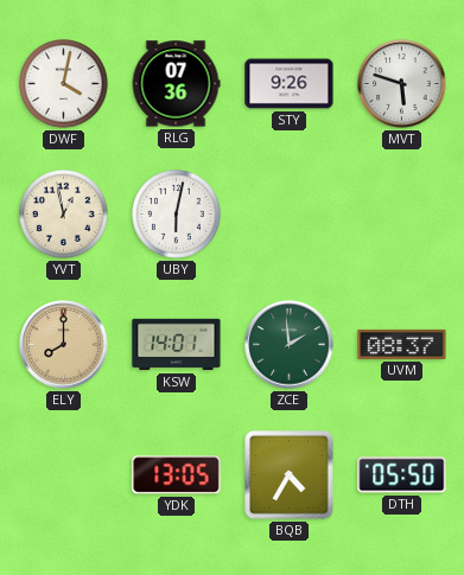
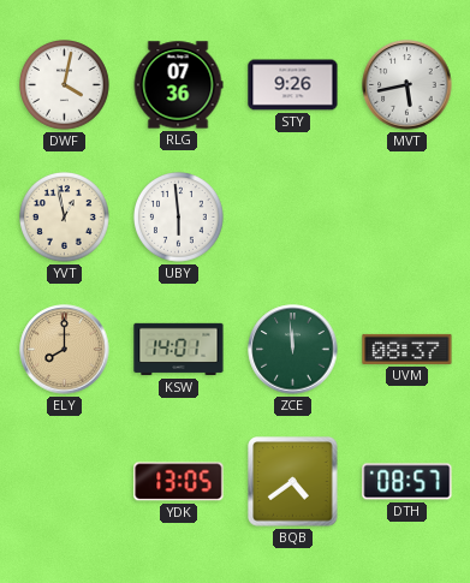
MVT: 5:48 -> 5:43 (407, 85)
UBY: 6:02 -> 5:59 (179, 218)
ZCE: 1:59 -> 11:59 (293, 350)
BQB: 4:35 -> 4:39 (293, 482)
DTH: 05:50 -> 08:57 (407, 482)
